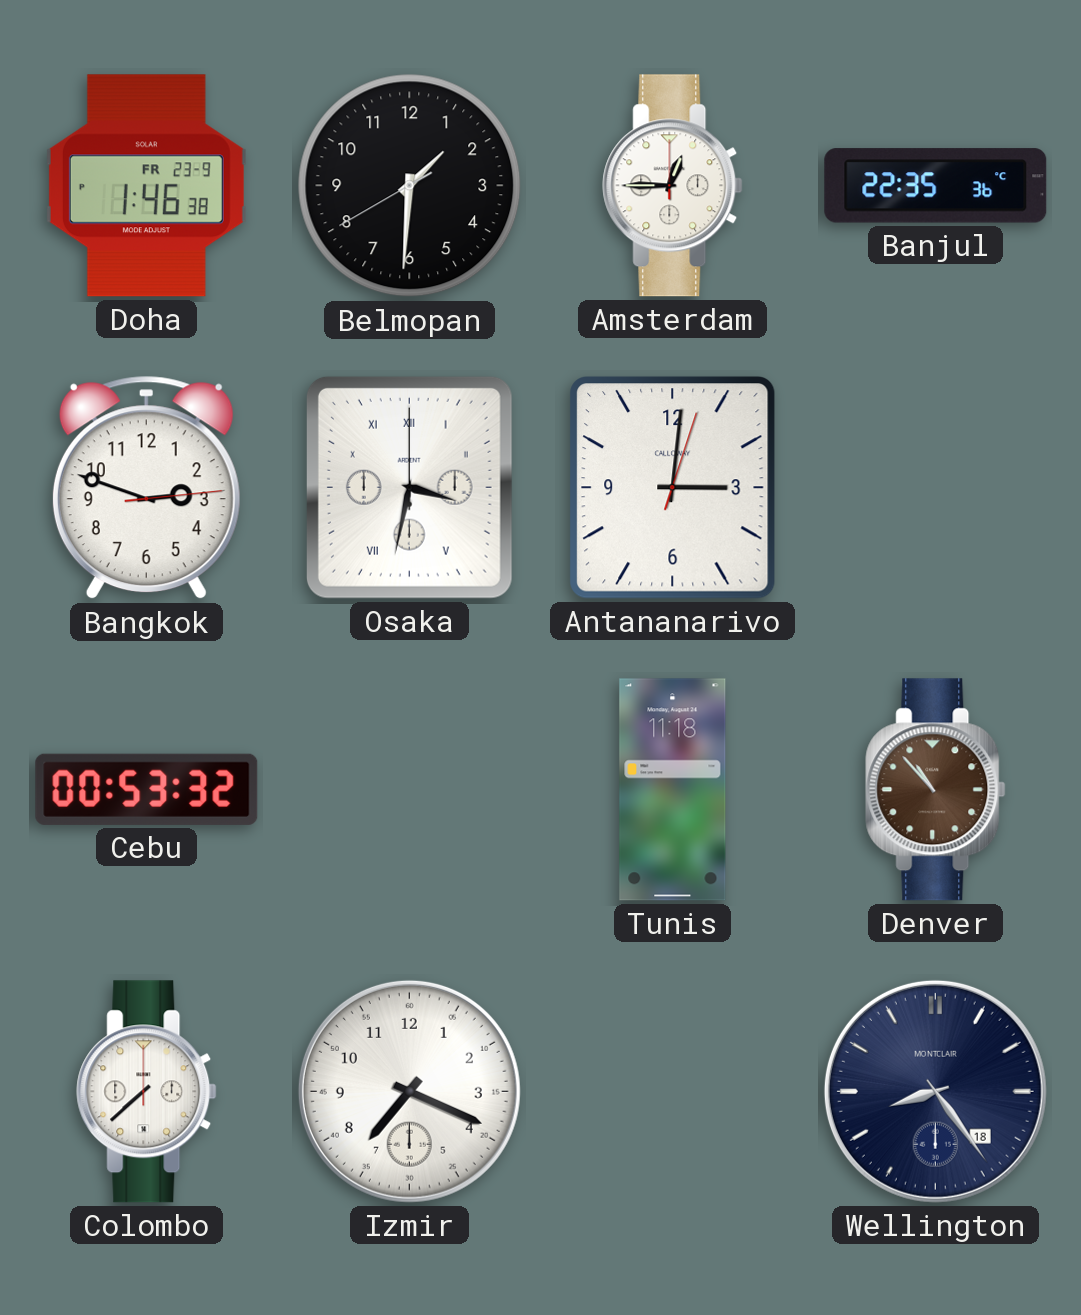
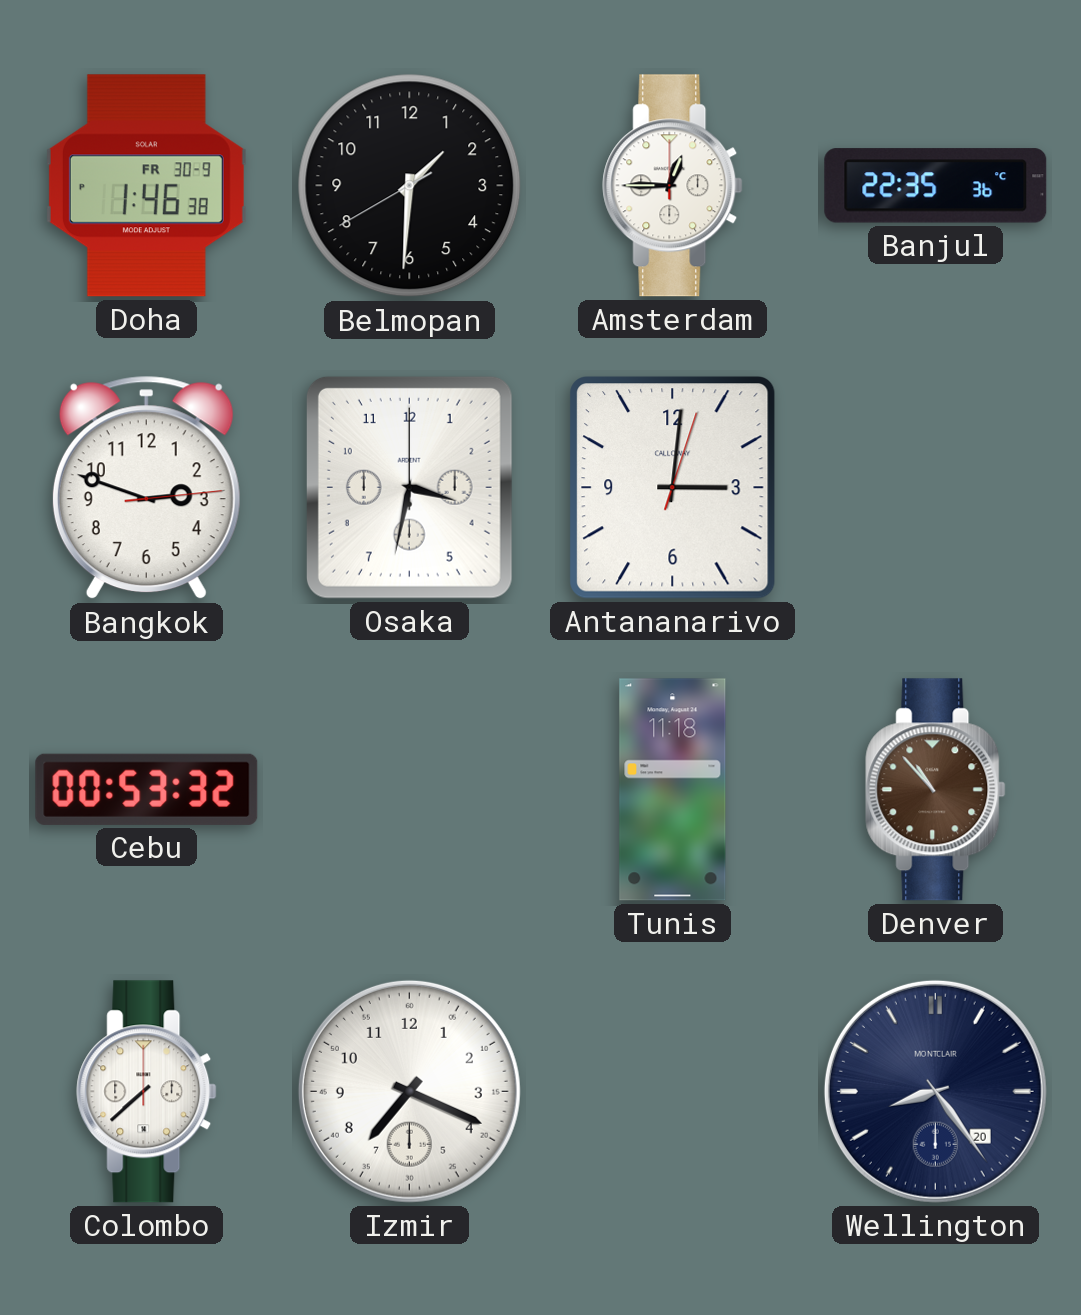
Doha date: FR 23-9 -> FR 30-9 (146, 186)
Osaka numerals: Roman -> Arabic (409, 487)
Wellington date: 18 -> 20 (935, 1091)
